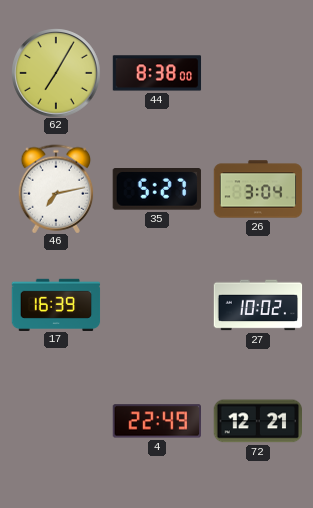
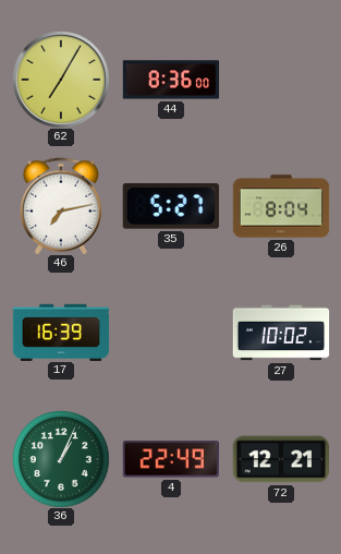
44: 8:38 -> 8:36 (171, 80)
26: 3:04 -> 8:04 (281, 206)
36: none -> 1:04 (61, 459)
